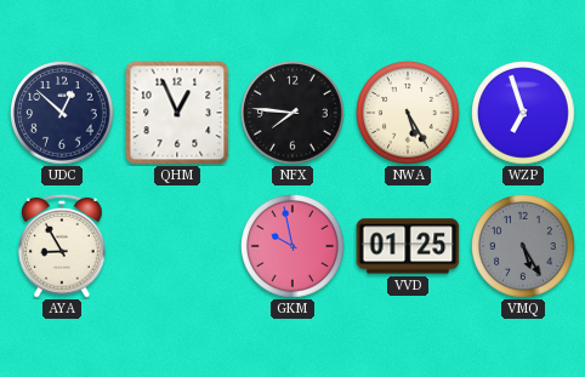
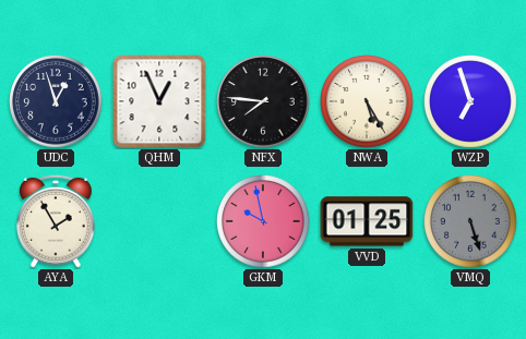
UDC: 12:52 -> 12:57 (57, 102)
AYA: 8:55 -> 1:55 (57, 221)
VMQ: 5:25 -> 5:27 (471, 222)
